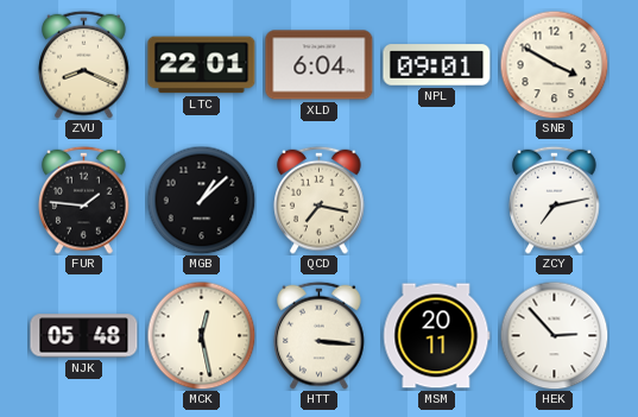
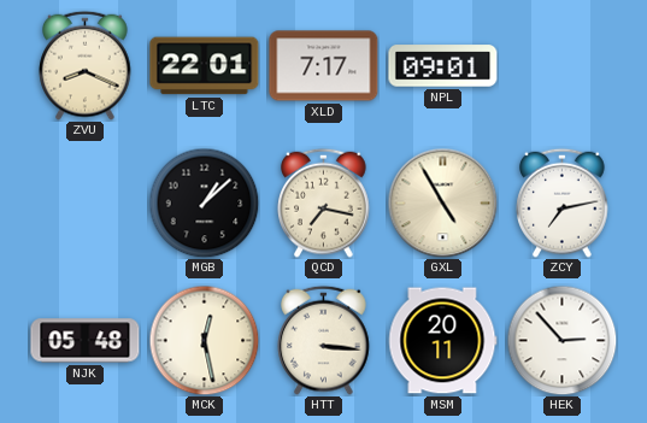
XLD: 6:04 -> 7:17 (324, 66)
SNB: 3:50 -> none (554, 64)
FUR: 1:46 -> none (84, 200)
GXL: none -> 4:55 (442, 202)
